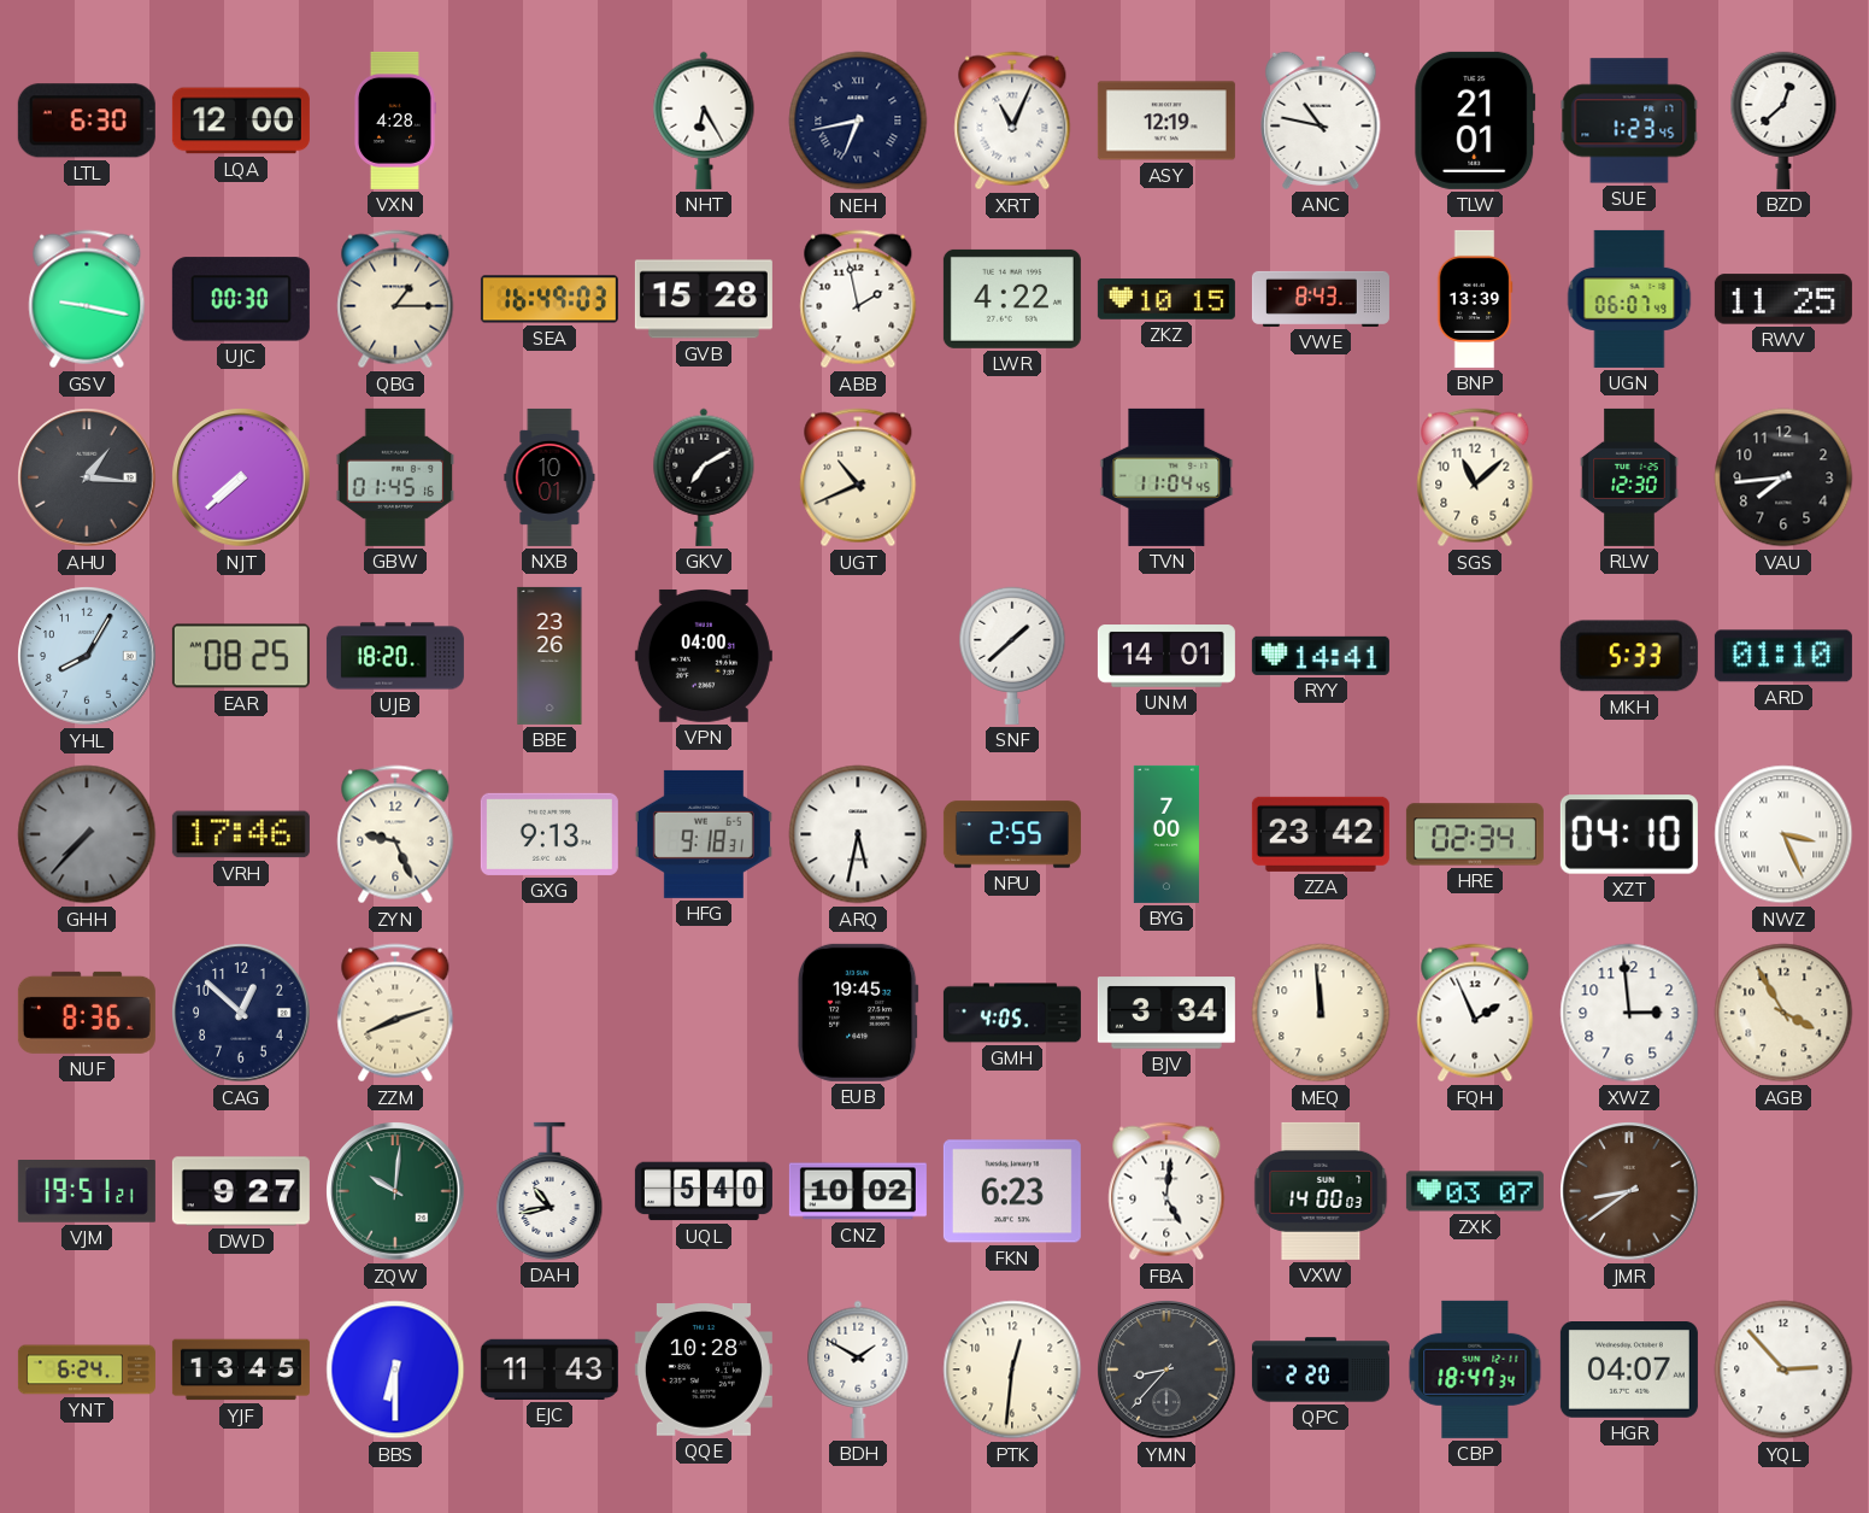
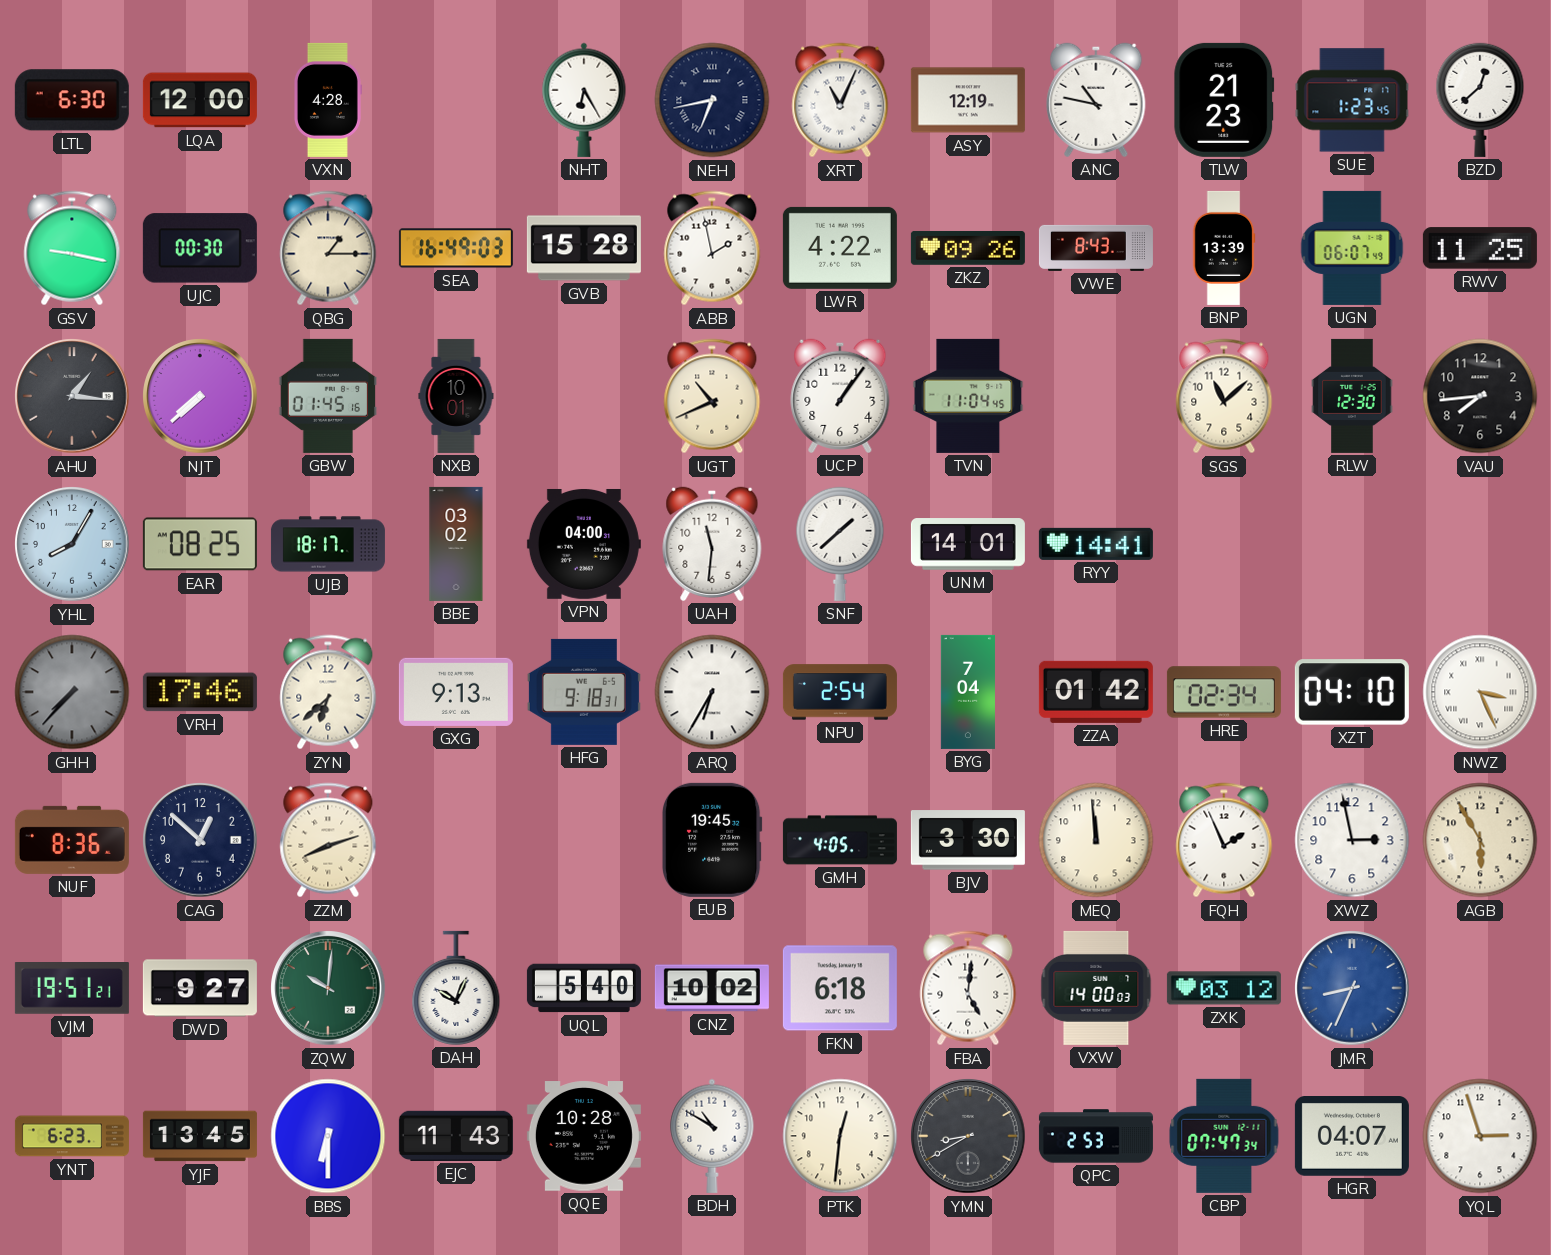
TLW: 21:01 -> 21:23 (1224, 100)
ZKZ: 10:15 -> 09:26 (968, 248)
GKV: 7:10 -> none (704, 477)
UCP: none -> 1:06 (840, 396)
UJB: 18:20 -> 18:17 (328, 544)
BBE: 23:26 -> 03:02 (456, 544)
UAH: none -> 11:31 (712, 544)
MKH: 5:33 -> none (1629, 656)
ARD: 01:10 -> none (1783, 656)
ZYN: 9:26 -> 6:38 (328, 692)
ARQ: 5:32 -> 6:35 (712, 692)
NPU: 2:55 -> 2:54 (840, 692)
BYG: 7:00 -> 7:04 (968, 692)
ZZA: 23:42 -> 01:42 (1096, 692)
BJV: 3:34 -> 3:30 (968, 840)
XWZ: 2:59 -> 2:58 (1352, 840)
AGB: 3:55 -> 5:55 (1480, 840)
DAH: 10:43 -> 10:04 (456, 988)
FKN: 6:23 -> 6:18 (840, 988)
ZXK: 03:07 -> 03:12 (1224, 988)
JMR: 8:39 -> 8:34 (1352, 988)
JMR dial: brown -> blue (1352, 988)
YNT: 6:24 -> 6:23 (72, 1136)
BDH: 1:50 -> 10:50 (712, 1136)
YMN: 8:37 -> 8:40 (968, 1136)
QPC: 2:20 -> 2:53 (1096, 1136)
CBP: 18:47 -> 07:47 (1224, 1136)
YQL: 2:53 -> 2:57 (1480, 1136)
